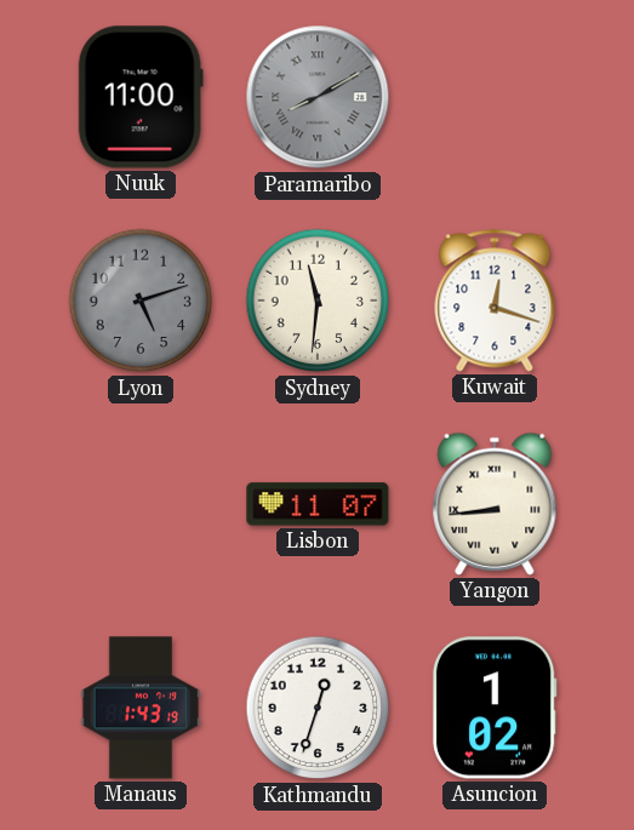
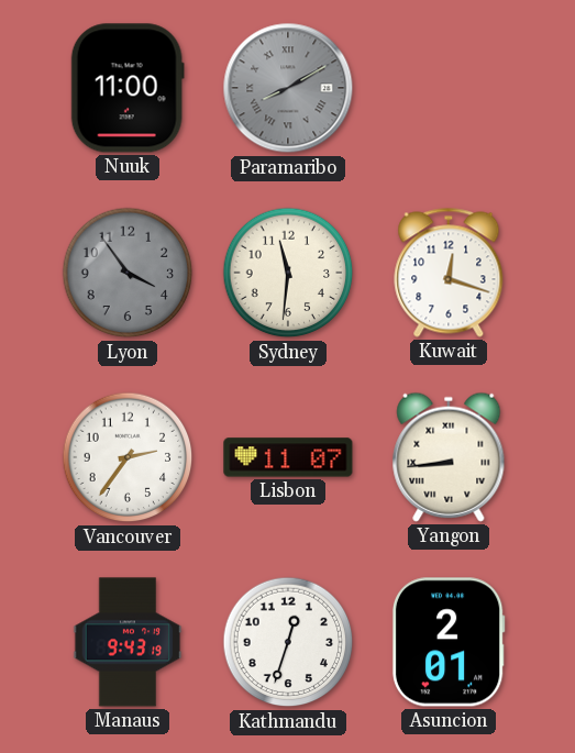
Lyon: 5:12 -> 3:54 (128, 273)
Vancouver: none -> 2:36 (128, 457)
Manaus: 1:43 -> 9:43 (128, 642)
Asuncion: 1:02 -> 2:01 (449, 642)
